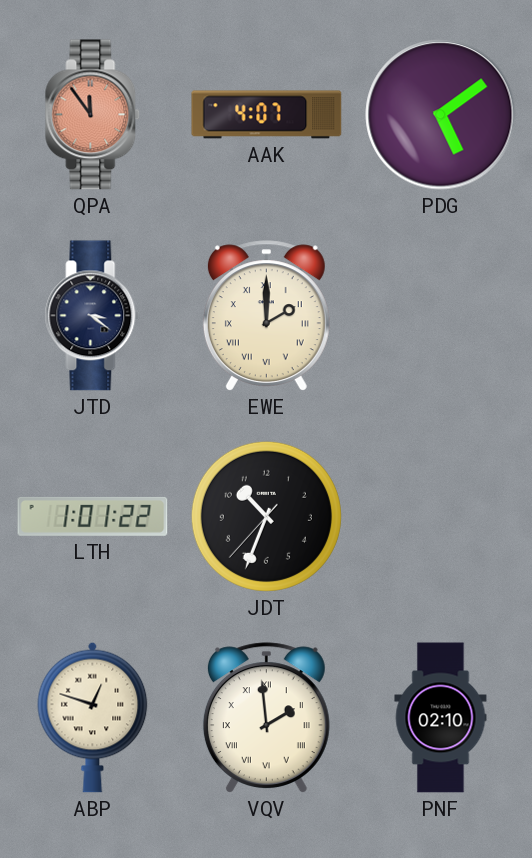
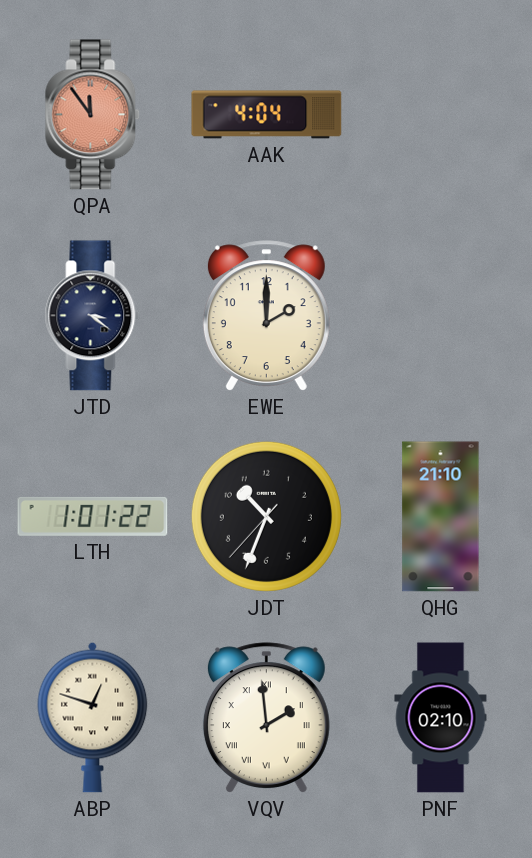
AAK: 4:07 -> 4:04 (267, 115)
PDG: 5:09 -> none (441, 115)
EWE numerals: Roman -> Arabic (266, 316)
QHG: none -> 21:10 (441, 517)
